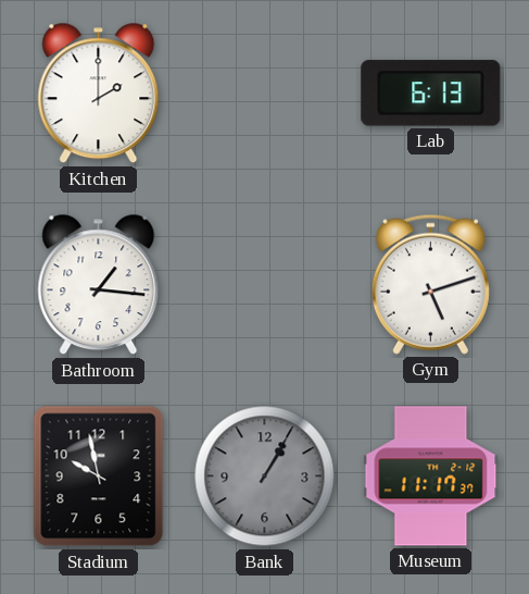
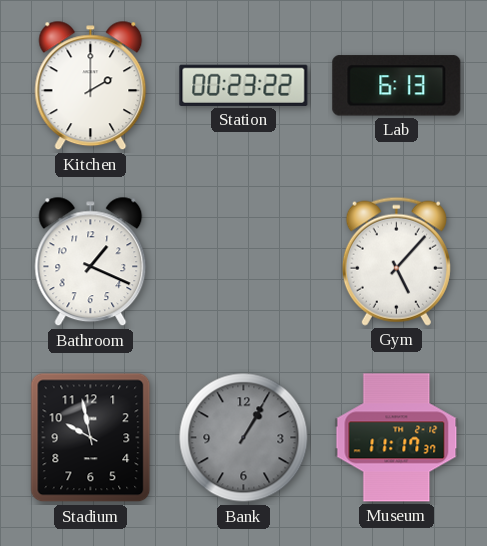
Station: none -> 00:23 (244, 85)
Bathroom: 1:16 -> 1:19 (91, 262)
Gym: 5:12 -> 5:07 (396, 261)
